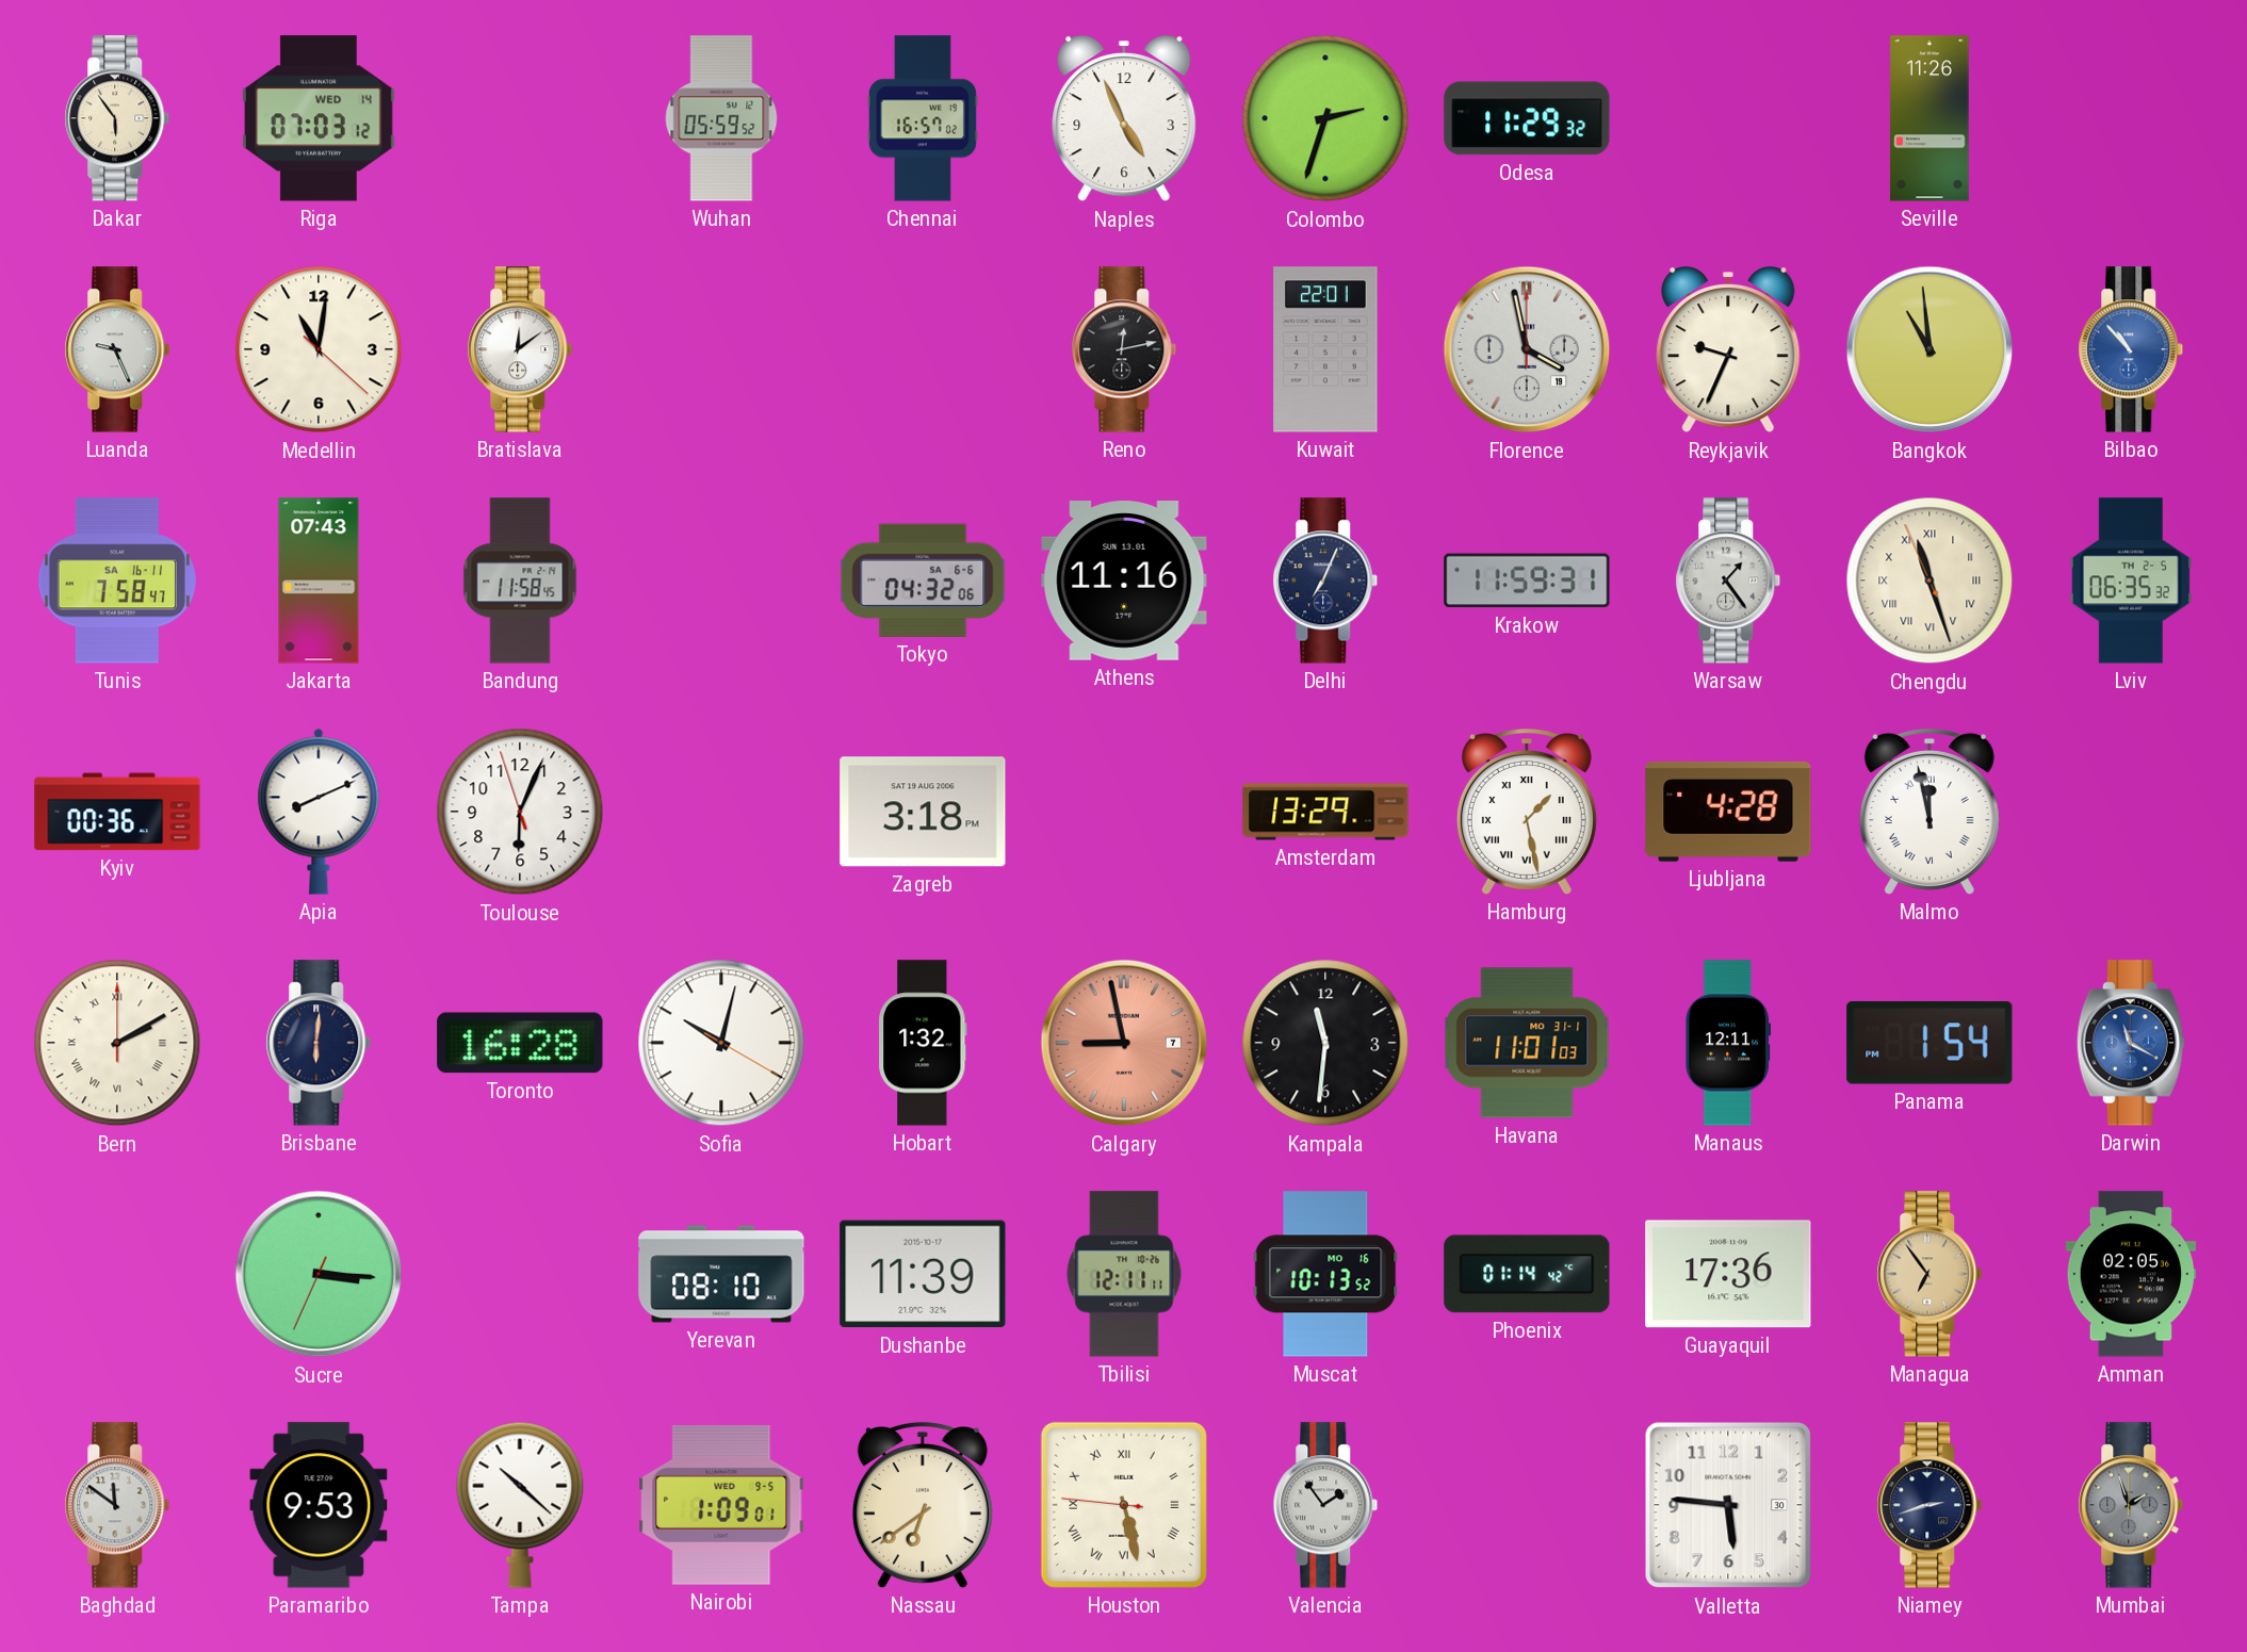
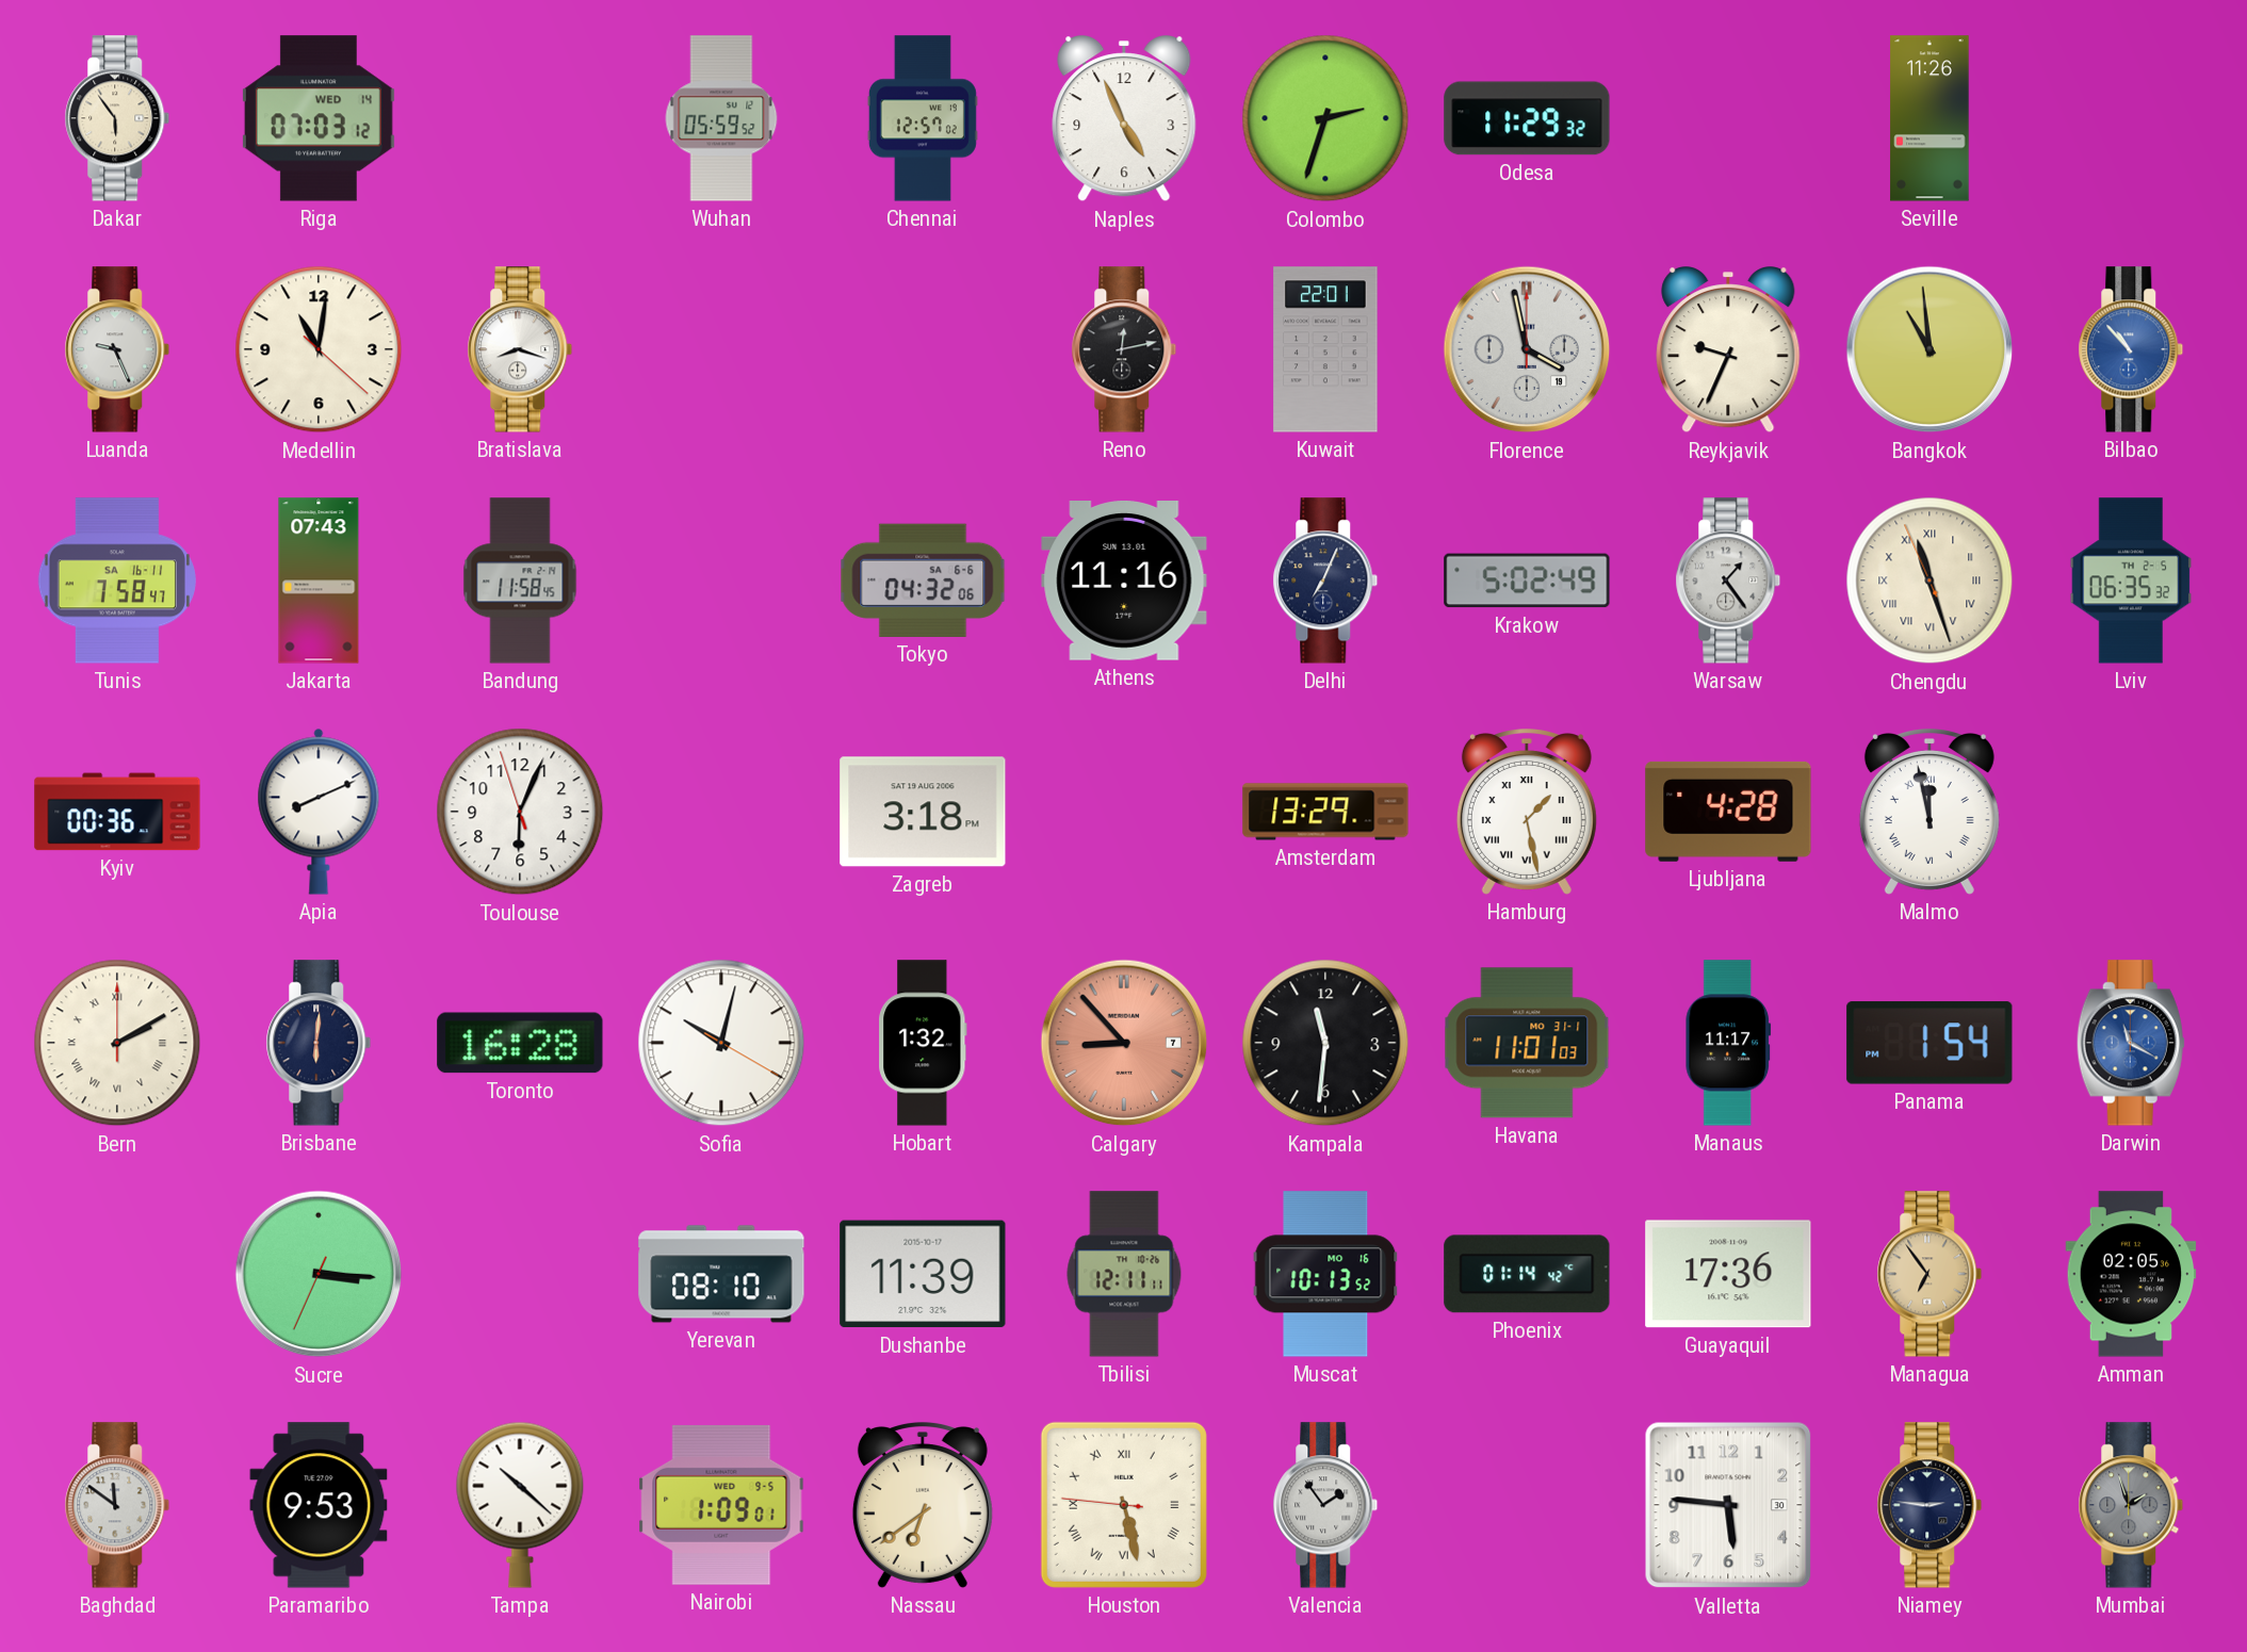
Chennai: 16:57 -> 12:57 (923, 118)
Bratislava: 12:09 -> 8:18 (520, 349)
Krakow: 11:59 -> 5:02 (1527, 580)
Calgary: 8:58 -> 8:53 (1124, 1043)
Manaus: 12:11 -> 11:17 (1728, 1043)
Niamey: 2:42 -> 2:46 (1930, 1505)
